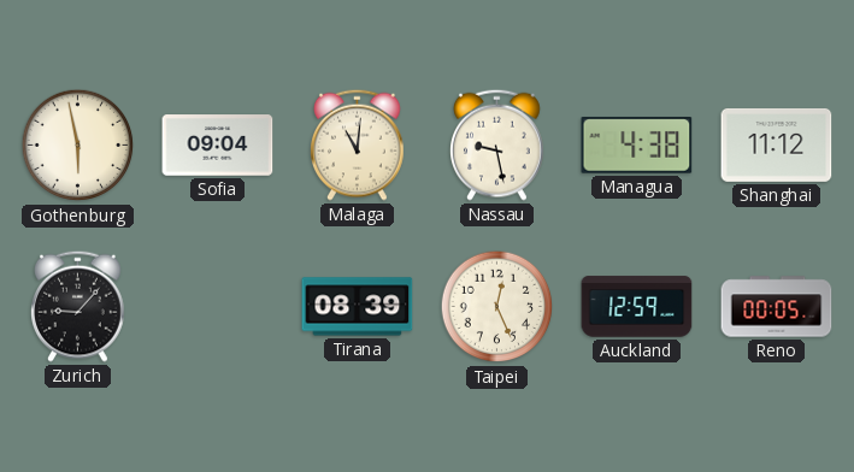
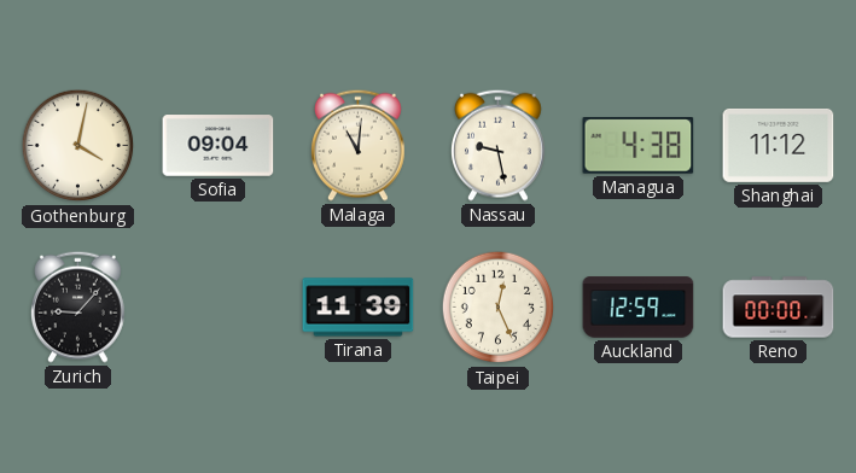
Gothenburg: 5:58 -> 4:02 (78, 146)
Tirana: 08:39 -> 11:39 (359, 308)
Reno: 00:05 -> 00:00 (779, 308)
